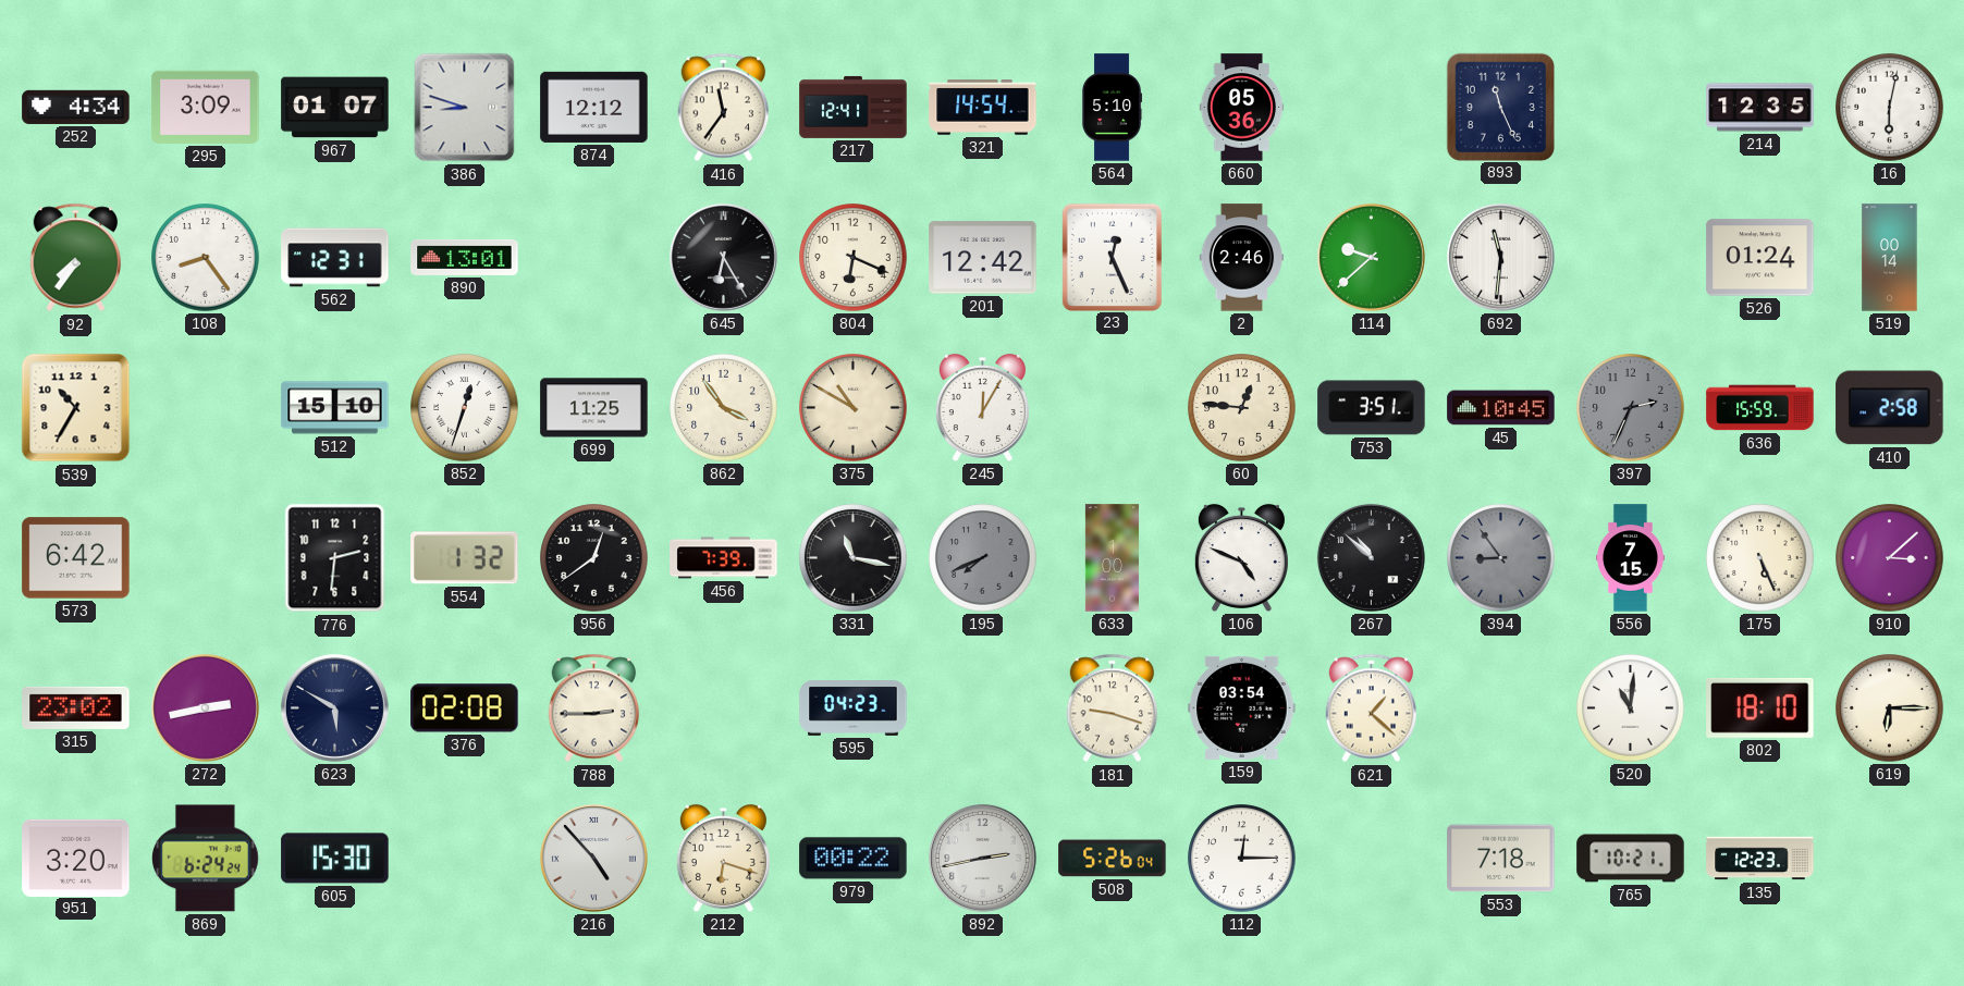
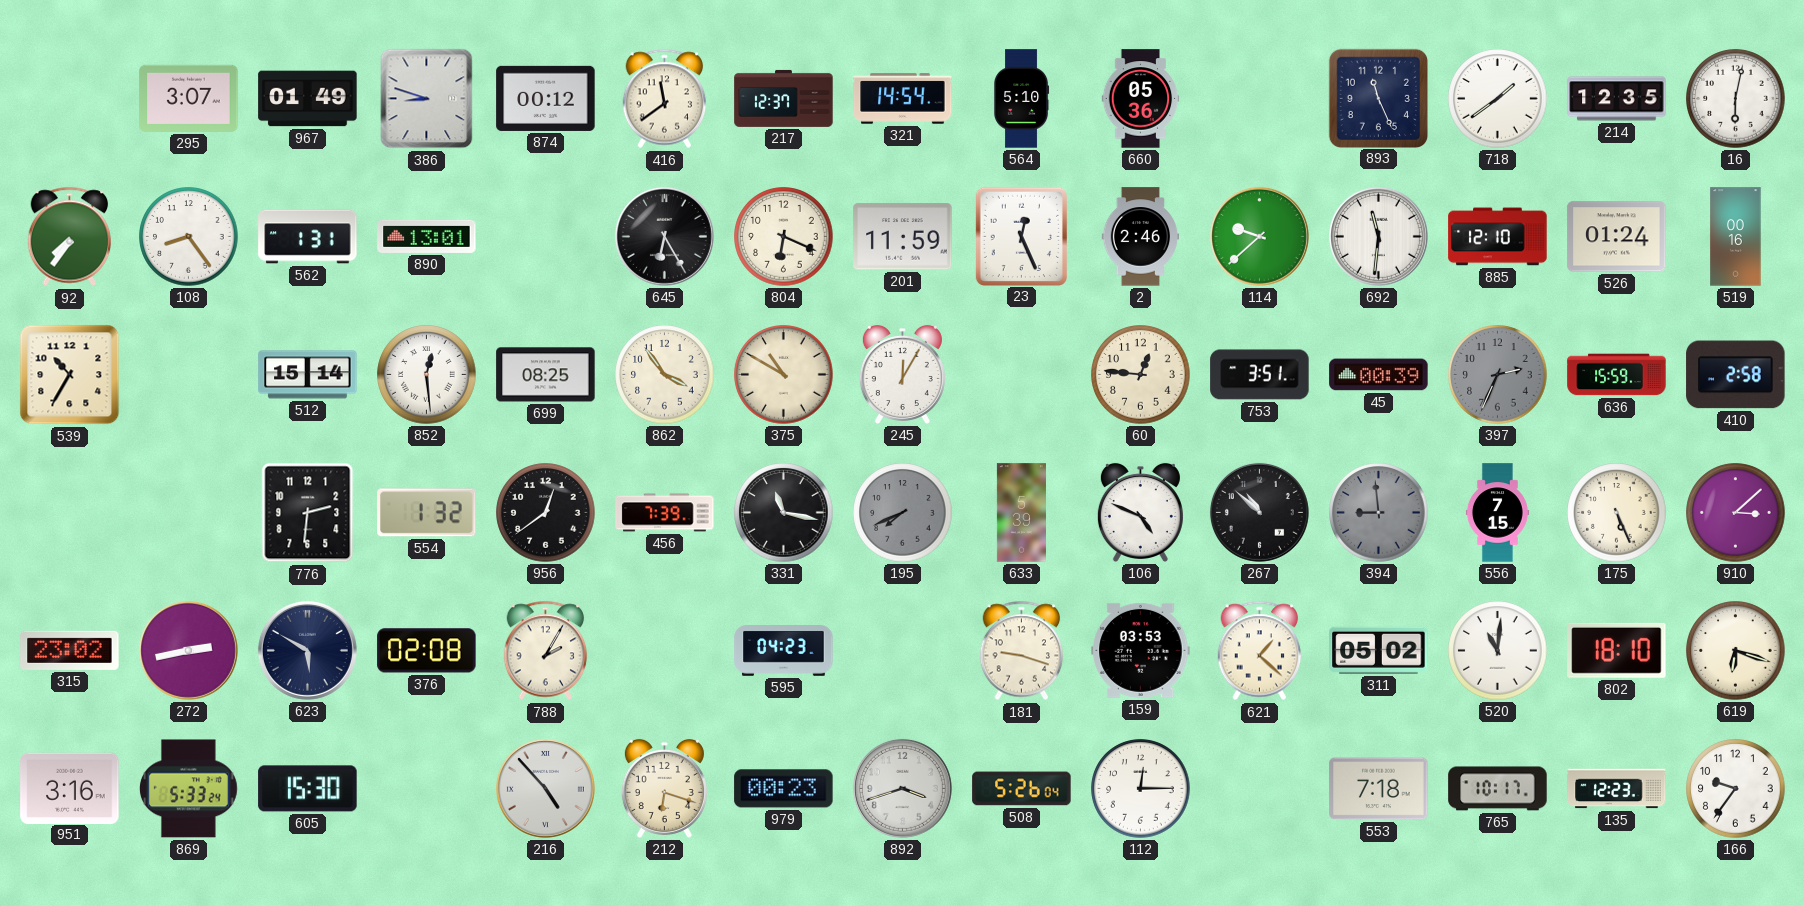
252: 4:34 -> none (76, 107)
295: 3:09 -> 3:07 (189, 98)
967: 01:07 -> 01:49 (308, 99)
874: 12:12 -> 00:12 (546, 98)
416: 11:36 -> 11:39 (665, 99)
217: 12:41 -> 12:37 (784, 98)
718: none -> 1:39 (1498, 99)
562: 12:31 -> 1:31 (308, 237)
201: 12:42 -> 11:59 (903, 237)
885: none -> 12:10 (1498, 237)
519: 00:14 -> 00:16 (1736, 237)
512: 15:10 -> 15:14 (308, 375)
852: 12:33 -> 12:29 (427, 375)
699: 11:25 -> 08:25 (546, 375)
45: 10:45 -> 00:39 (1379, 375)
573: 6:42 -> none (76, 558)
633: 1:00 -> 5:39 (1021, 513)
394: 8:54 -> 8:59 (1379, 513)
788: 2:45 -> 2:05 (546, 651)
159: 03:54 -> 03:53 (1141, 650)
311: none -> 05:02 (1379, 650)
619: 6:15 -> 6:18 (1736, 651)
951: 3:20 -> 3:16 (70, 788)
869: 6:24 -> 5:33 (189, 789)
979: 00:22 -> 00:23 (784, 789)
892: 2:43 -> 3:42 (902, 788)
765: 10:21 -> 10:17 (1498, 789)
166: none -> 9:36 (1736, 789)
